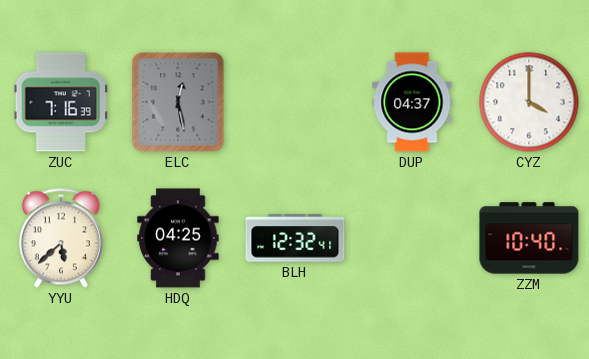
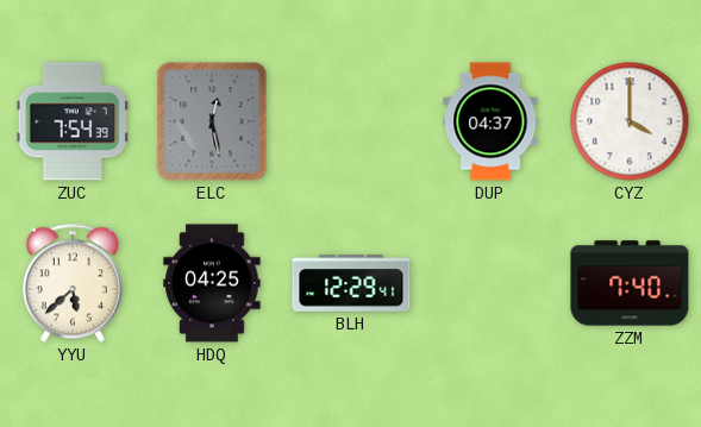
ZUC: 7:16 -> 7:54 (73, 121)
BLH: 12:32 -> 12:29 (351, 283)
ZZM: 10:40 -> 7:40 (630, 283)
